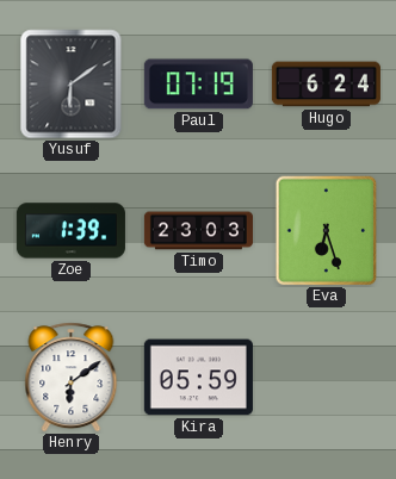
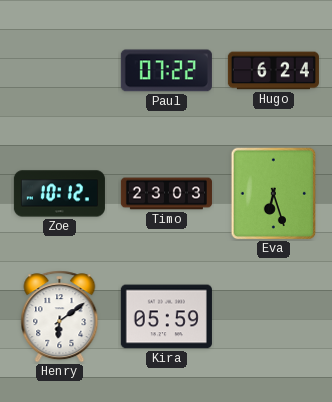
Yusuf: 6:09 -> none (72, 85)
Paul: 07:19 -> 07:22 (166, 71)
Zoe: 1:39 -> 10:12 (59, 194)
